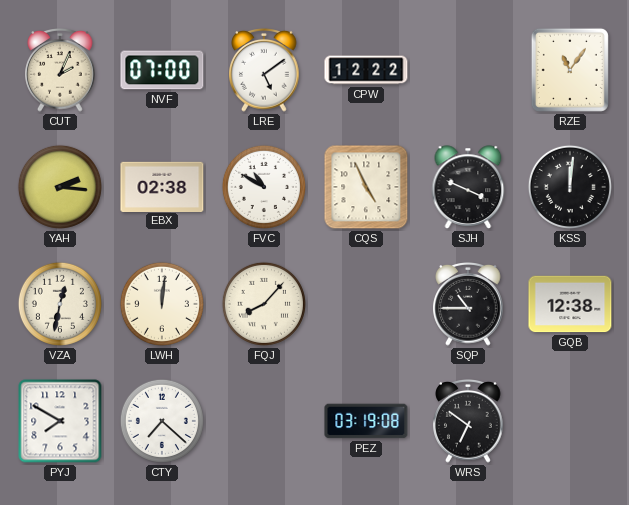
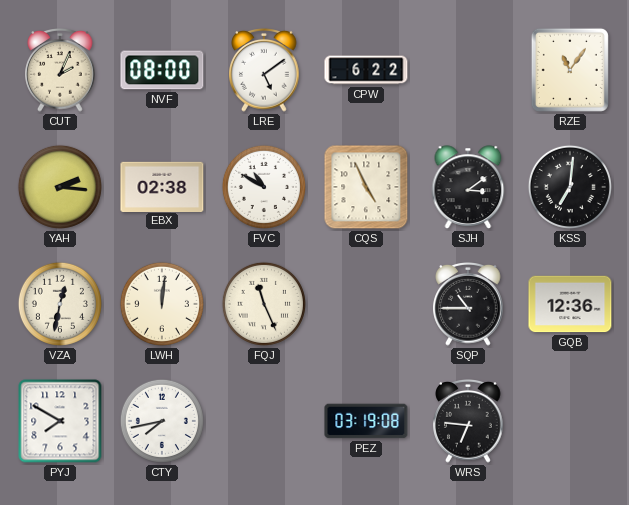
NVF: 07:00 -> 08:00 (162, 70)
CPW: 12:22 -> 6:22 (366, 70)
SJH: 3:49 -> 3:09 (468, 187)
KSS: 12:01 -> 7:01 (570, 187)
FQJ: 8:07 -> 11:26 (264, 304)
GQB: 12:38 -> 12:36 (570, 304)
CTY: 7:22 -> 7:43 (162, 421)
WRS: 6:51 -> 6:46 (468, 422)
